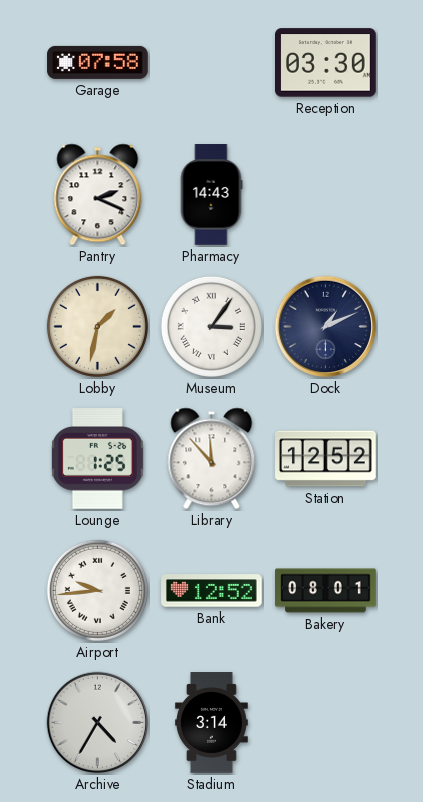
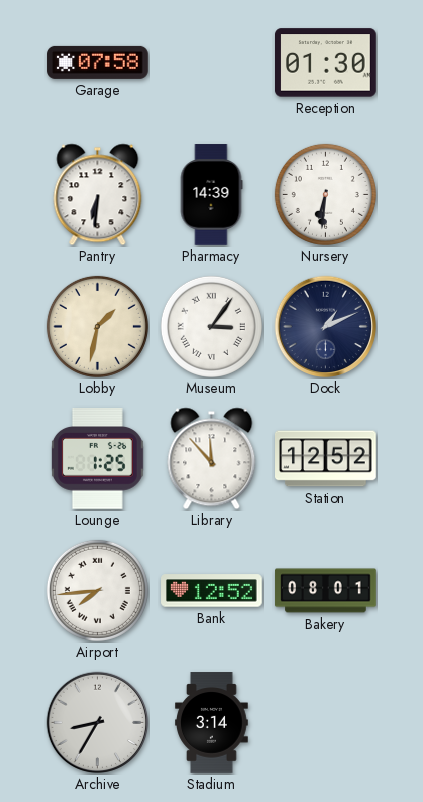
Reception: 03:30 -> 01:30 (326, 63)
Pantry: 2:19 -> 6:31 (98, 195)
Pharmacy: 14:43 -> 14:39 (211, 195)
Nursery: none -> 6:31 (325, 194)
Airport: 9:44 -> 7:44 (97, 590)
Archive: 4:35 -> 8:35 (98, 723)
